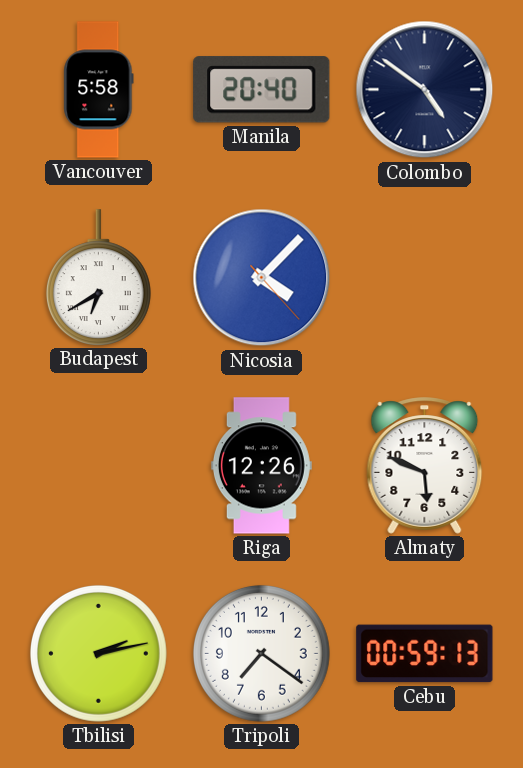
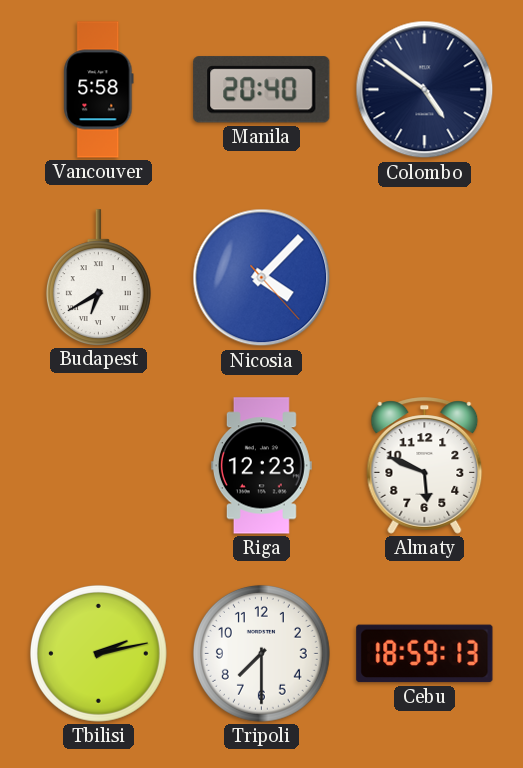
Riga: 12:26 -> 12:23 (261, 466)
Tripoli: 7:21 -> 7:30 (261, 653)
Cebu: 00:59 -> 18:59 (425, 654)
